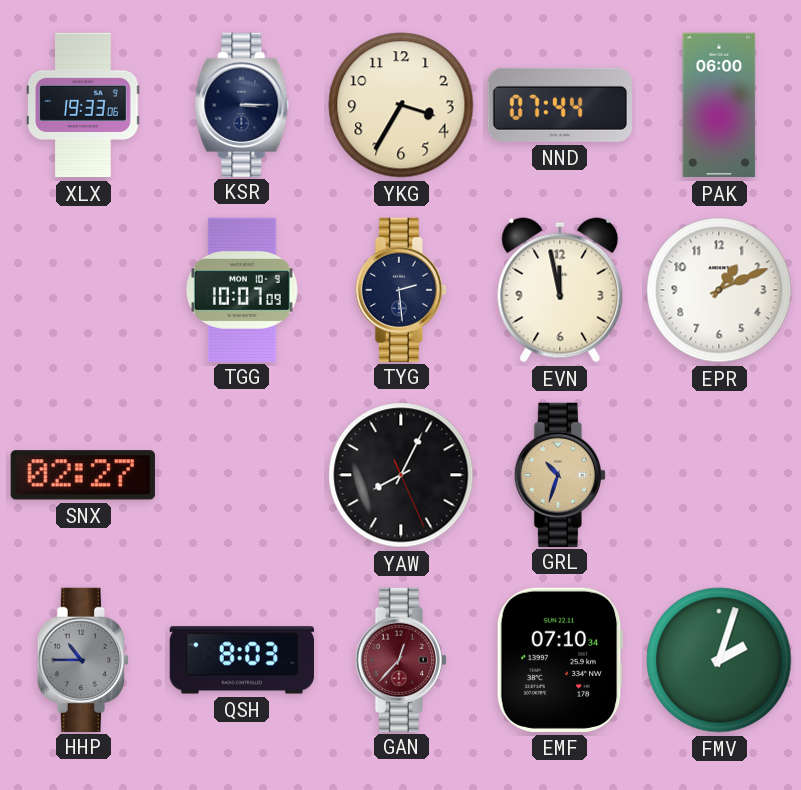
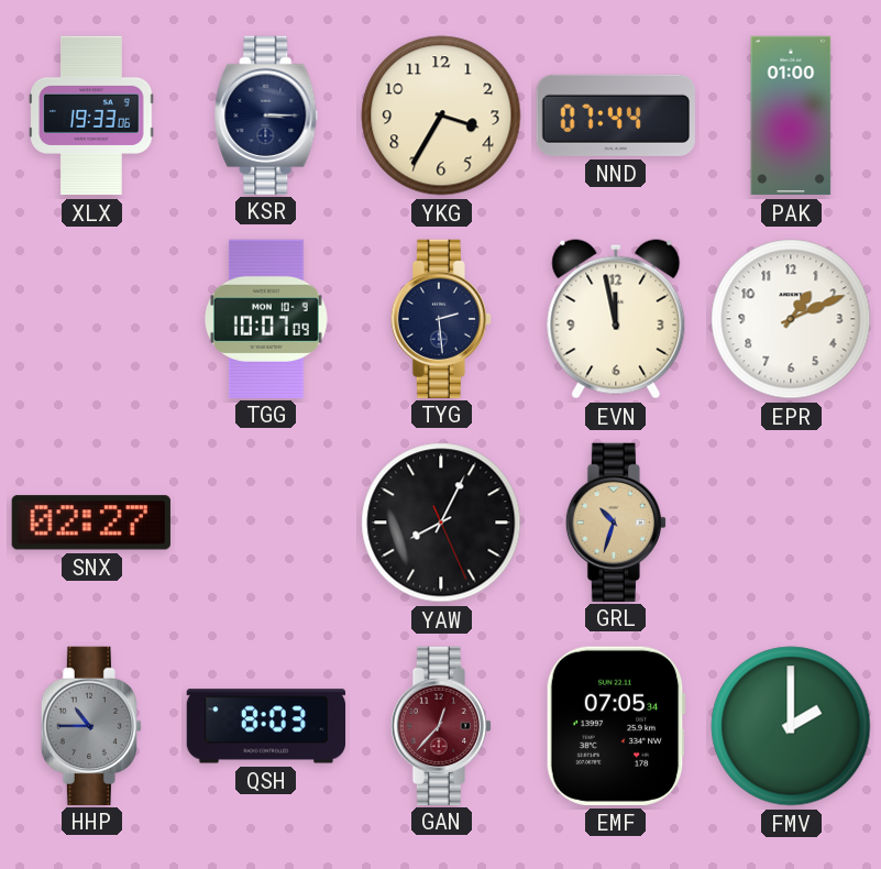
PAK: 06:00 -> 01:00 (791, 116)
EMF: 07:10 -> 07:05 (616, 726)
FMV: 2:03 -> 2:00 (791, 726)
